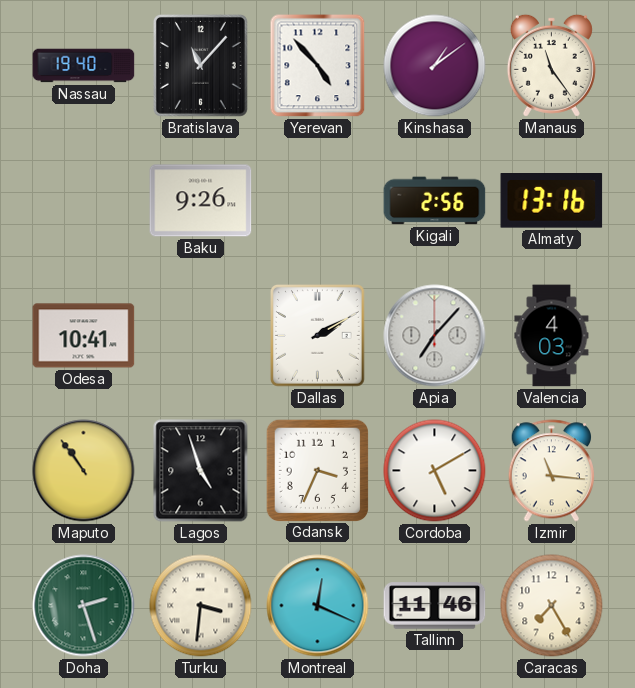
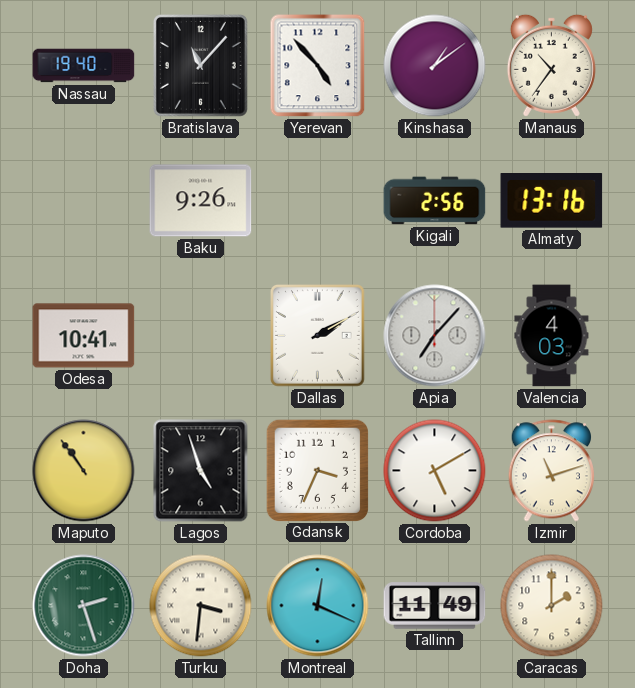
Manaus: 11:24 -> 10:36 (551, 65)
Izmir: 11:16 -> 11:12 (551, 471)
Tallinn: 11:46 -> 11:49 (435, 606)
Caracas: 7:25 -> 2:00 (552, 606)
